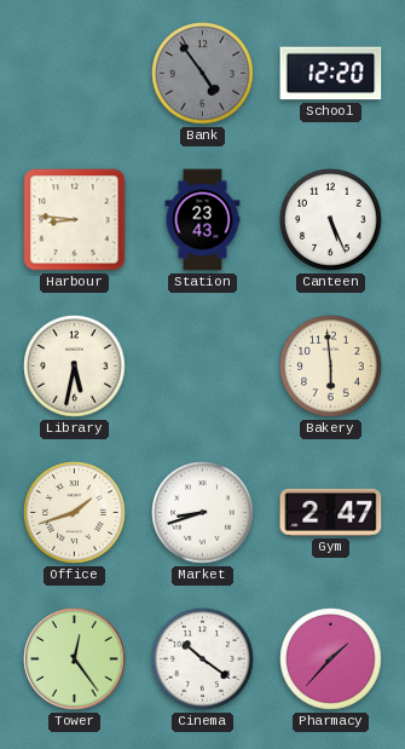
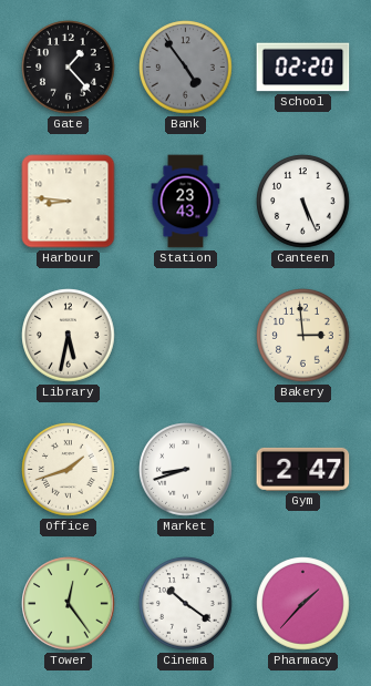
Gate: none -> 1:23 (69, 68)
School: 12:20 -> 02:20 (303, 68)
Bakery: 5:59 -> 2:59 (303, 336)
